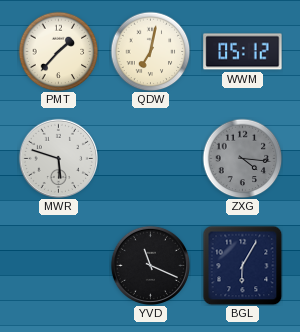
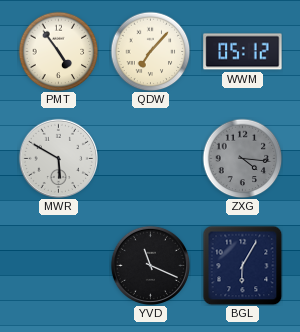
PMT: 1:37 -> 4:54 (58, 51)
QDW: 7:02 -> 7:07 (150, 51)
MWR: 5:48 -> 5:50 (58, 158)
